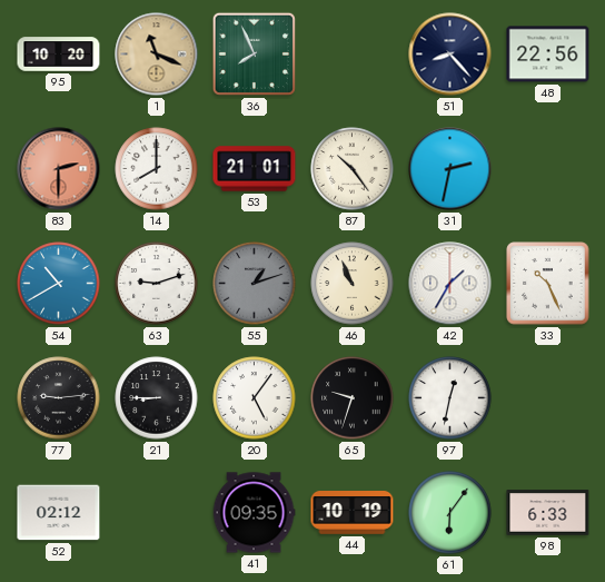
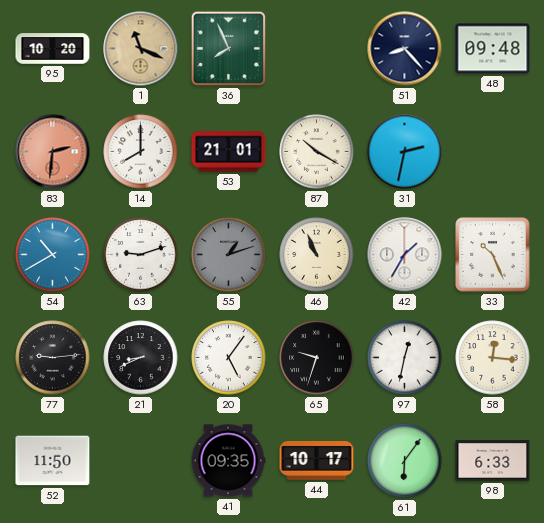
48: 22:56 -> 09:48 (493, 49)
83: 2:30 -> 2:31 (53, 152)
87: 10:24 -> 10:20 (317, 152)
21: 8:45 -> 8:41 (141, 358)
58: none -> 12:16 (493, 358)
52: 02:12 -> 11:50 (53, 461)
44: 10:19 -> 10:17 (317, 461)
